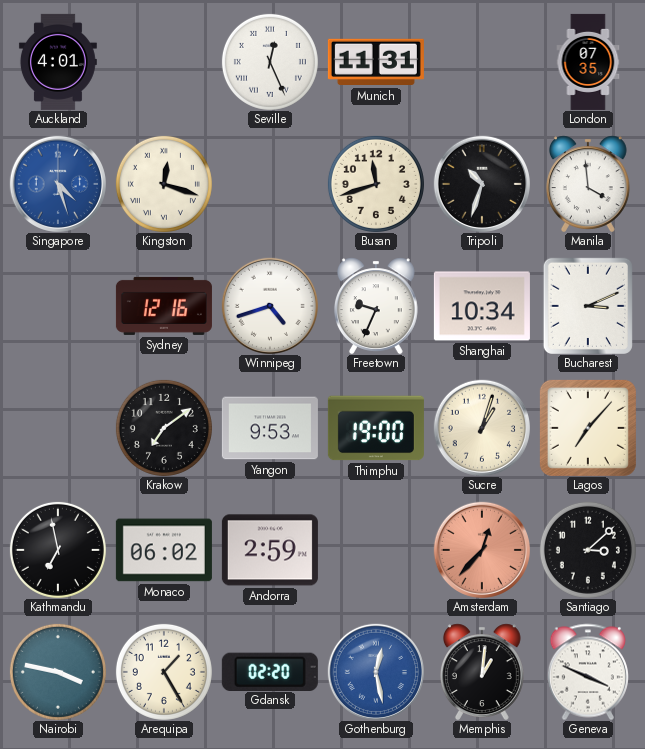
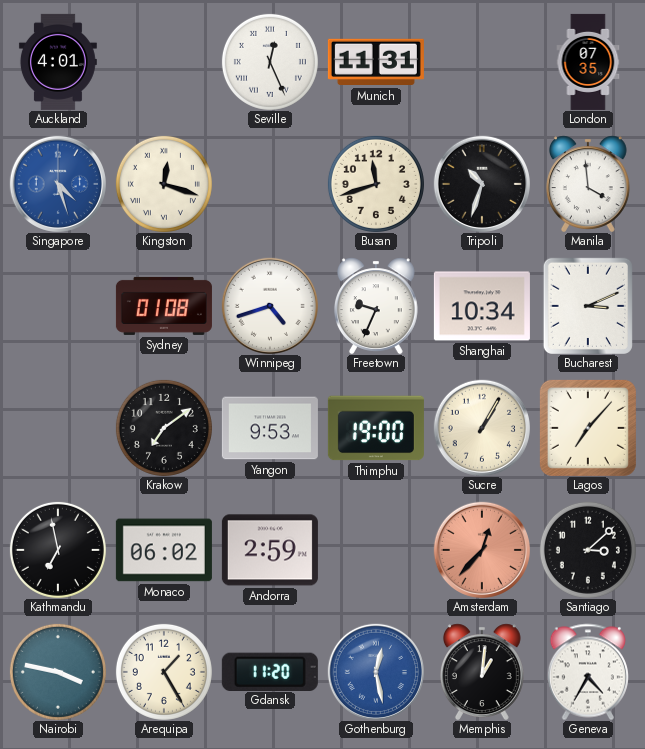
Sydney: 12:16 -> 01:08 (164, 306)
Sucre: 1:03 -> 1:05 (482, 428)
Gdansk: 02:20 -> 11:20 (270, 671)
Geneva: 3:49 -> 4:35 (588, 672)
